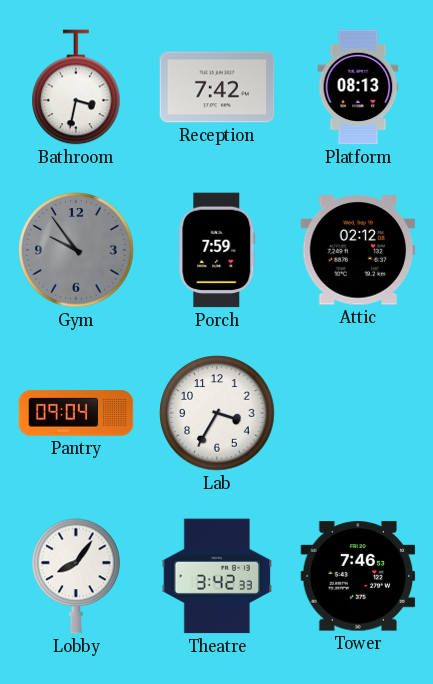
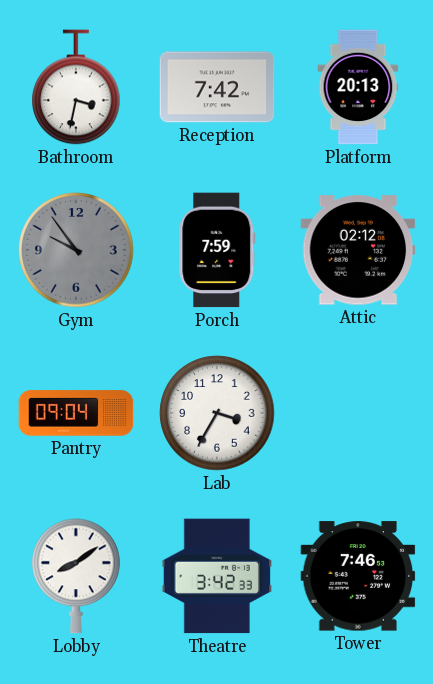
Platform: 08:13 -> 20:13 (358, 87)
Lobby: 8:06 -> 8:09 (76, 576)
